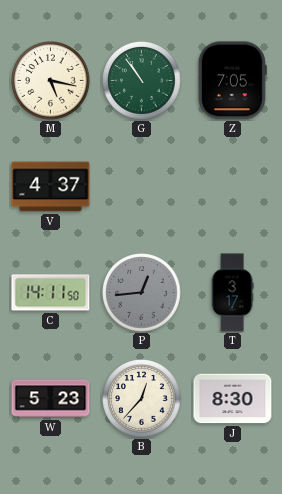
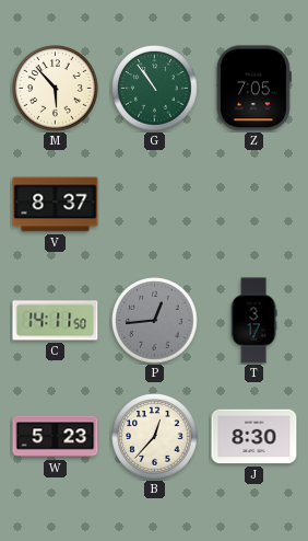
M: 5:17 -> 5:53 (56, 89)
V: 4:37 -> 8:37 (56, 205)
